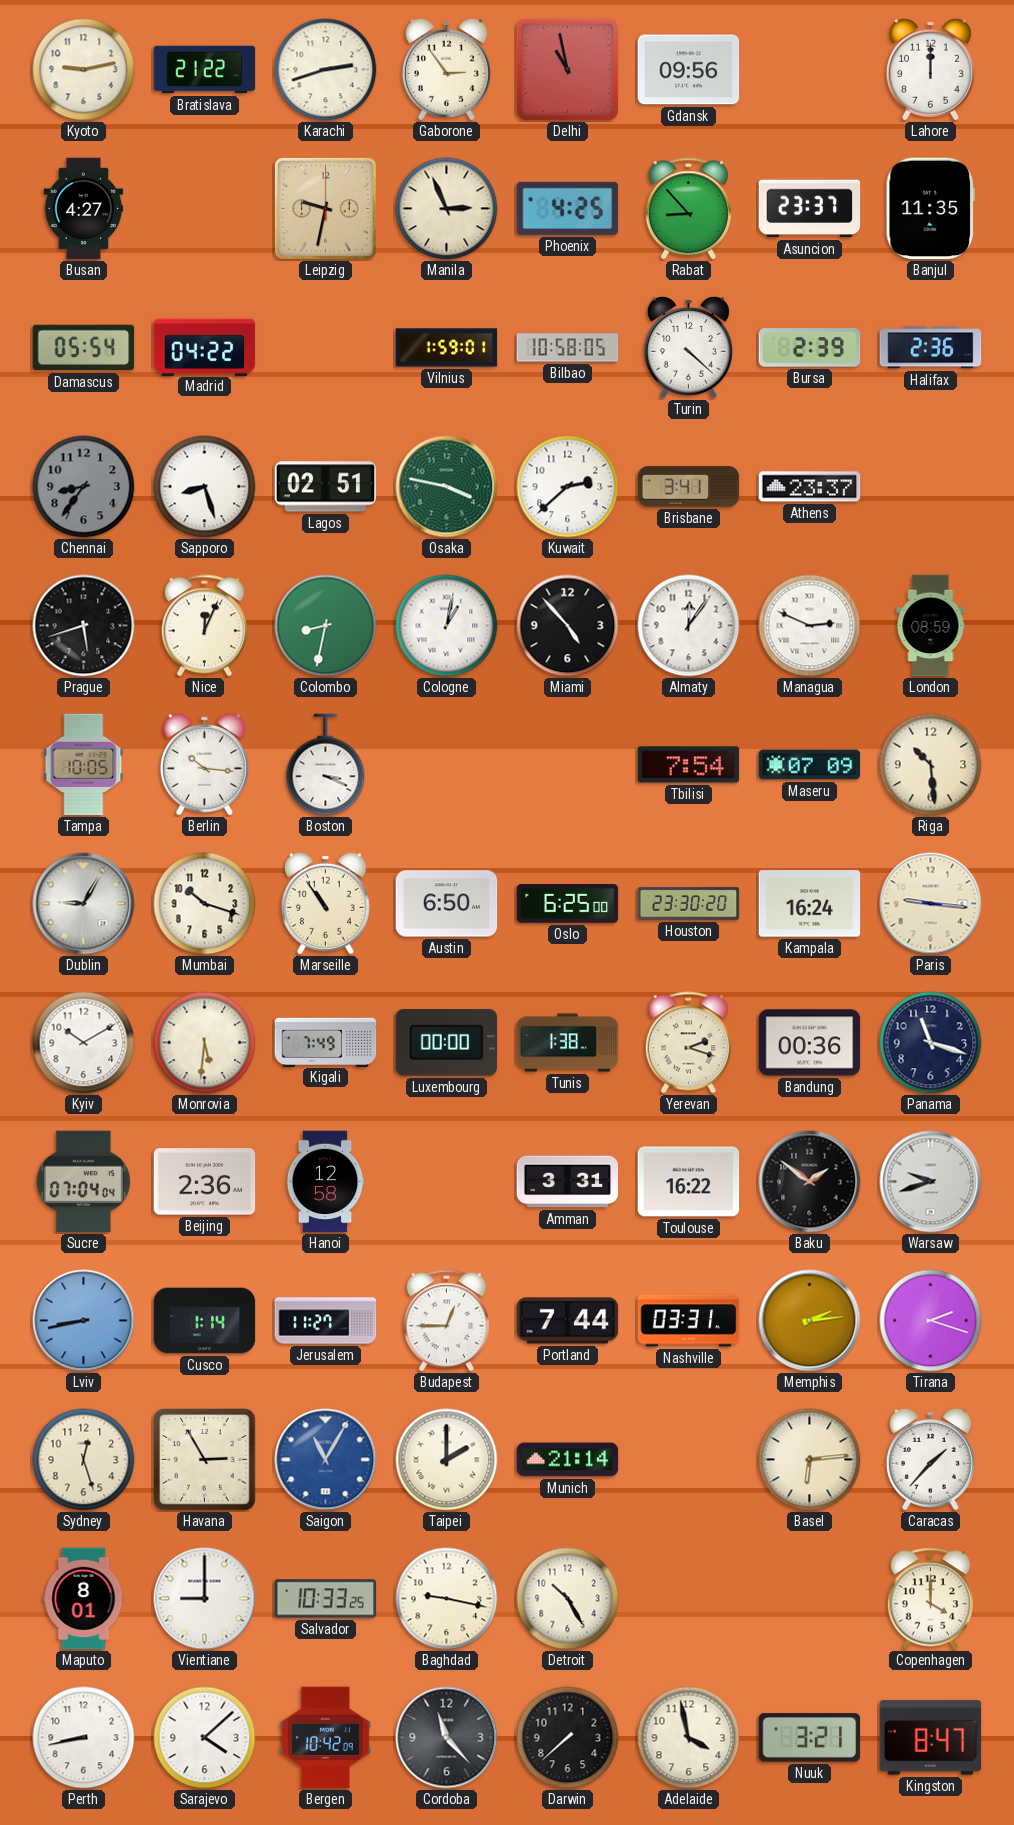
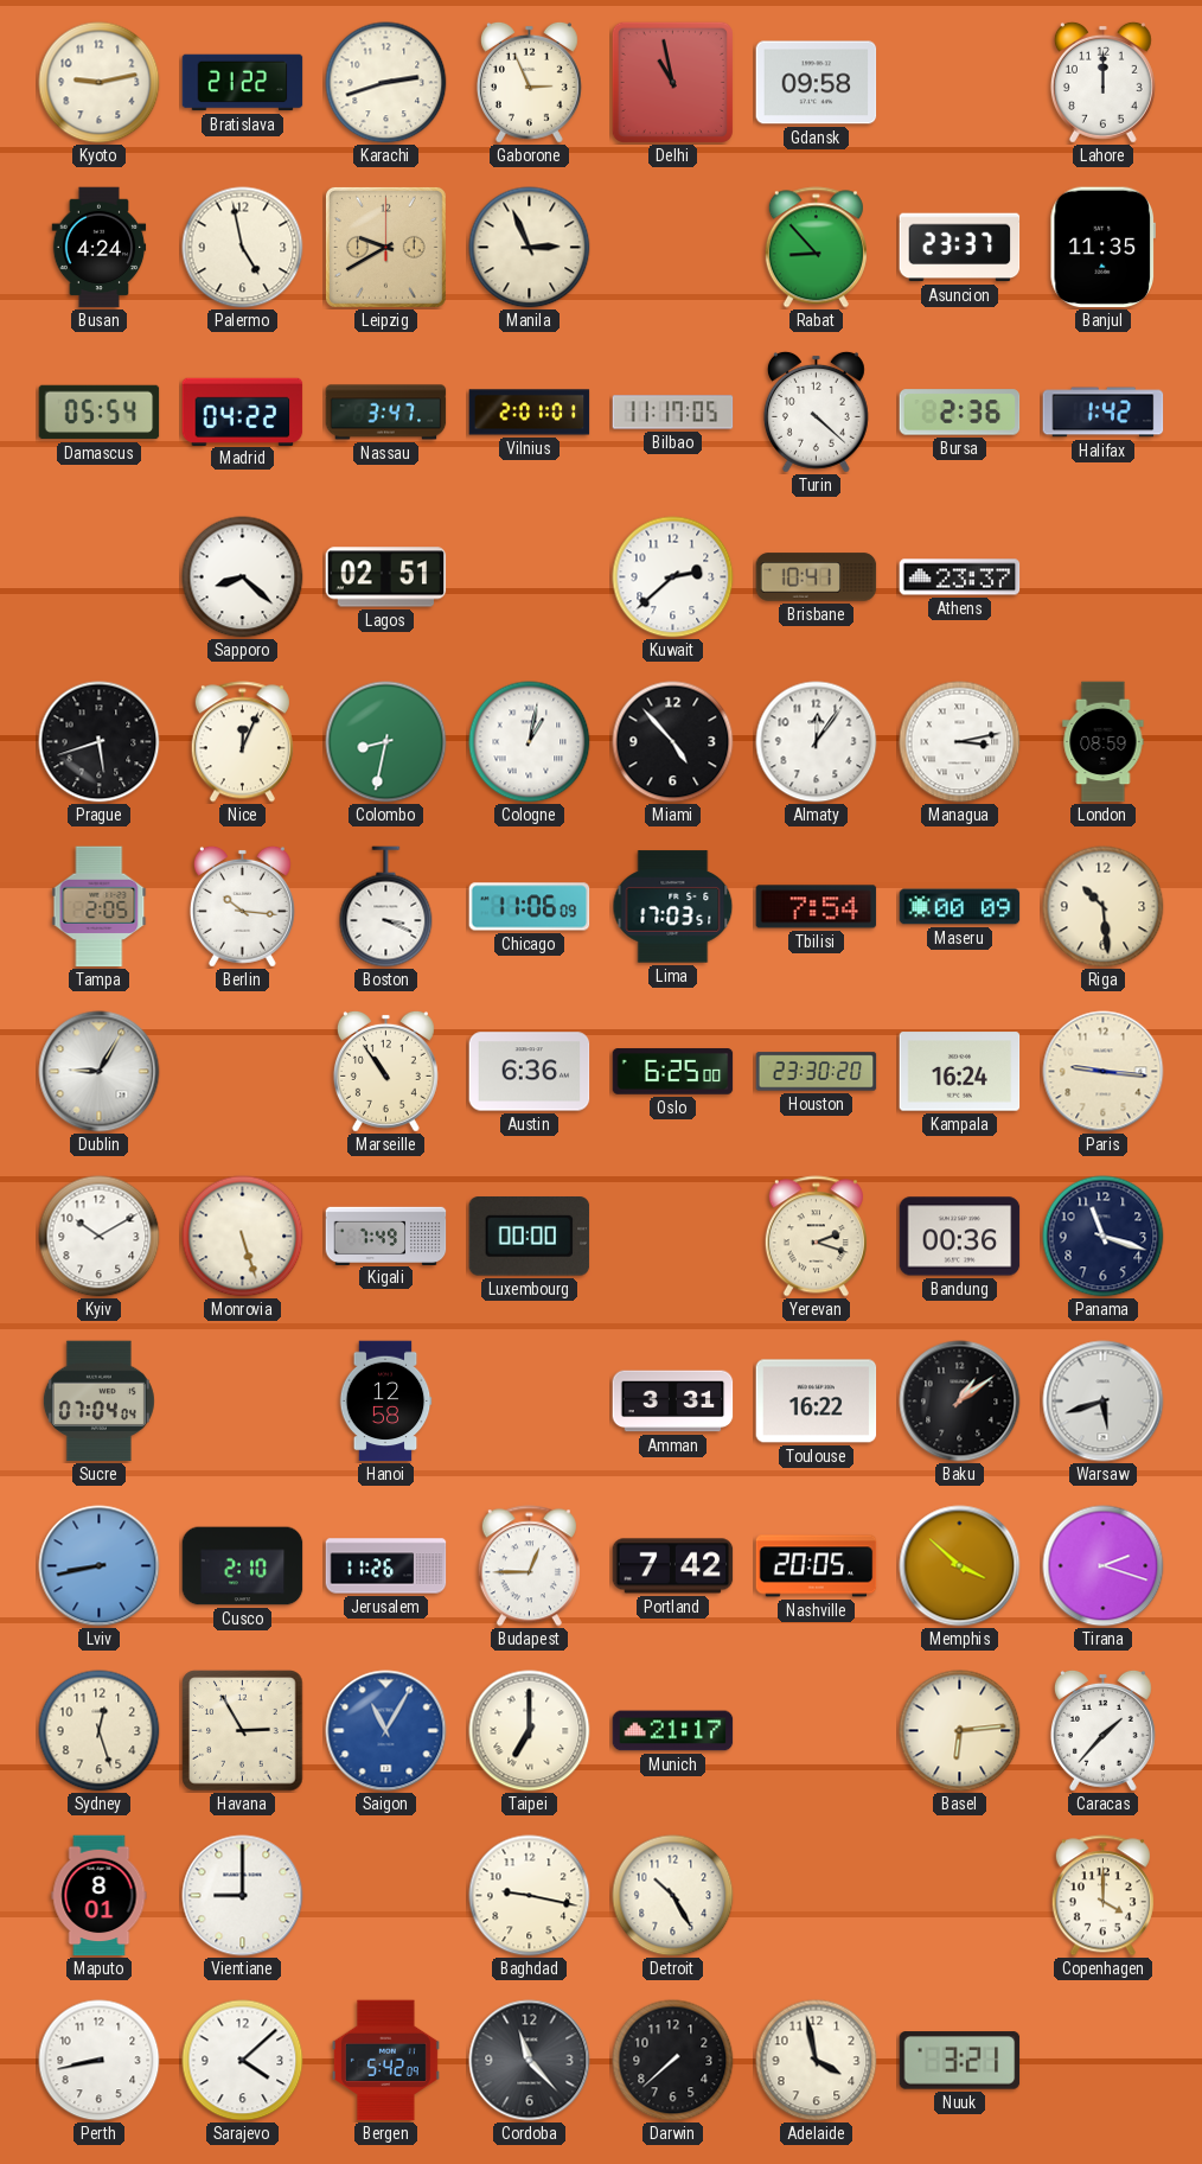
Gaborone: 2:54 -> 2:56 (529, 82)
Gdansk: 09:56 -> 09:58 (817, 83)
Busan: 4:27 -> 4:24 (100, 248)
Palermo: none -> 4:58 (243, 248)
Leipzig: 9:32 -> 9:40 (385, 247)
Phoenix: 4:25 -> none (568, 208)
Nassau: none -> 3:47 (386, 413)
Vilnius: 1:59 -> 2:01 (530, 413)
Bilbao: 10:58 -> 11:17 (673, 413)
Bursa: 2:39 -> 2:36 (960, 413)
Halifax: 2:36 -> 1:42 (1104, 413)
Chennai: 8:36 -> none (84, 487)
Sapporo: 8:27 -> 8:22 (243, 577)
Osaka: 3:47 -> none (447, 487)
Brisbane: 3:41 -> 10:41 (817, 577)
Managua: 2:49 -> 3:13 (960, 742)
Tampa: 10:05 -> 2:05 (100, 907)
Chicago: none -> 11:06 (530, 907)
Lima: none -> 17:03 (673, 907)
Maseru: 07:09 -> 00:09 (960, 907)
Mumbai: 10:18 -> none (205, 904)
Austin: 6:50 -> 6:36 (530, 1072)
Monrovia: 5:31 -> 5:27 (243, 1237)
Tunis: 1:38 -> none (568, 1043)
Beijing: 2:36 -> none (205, 1182)
Baku: 1:51 -> 1:09 (960, 1402)
Warsaw: 9:42 -> 5:42 (1104, 1402)
Cusco: 1:14 -> 2:10 (243, 1566)
Jerusalem: 11:27 -> 11:26 (386, 1566)
Portland: 7:44 -> 7:42 (673, 1566)
Nashville: 03:31 -> 20:05 (817, 1566)
Memphis: 2:14 -> 3:52 (960, 1566)
Taipei: 2:00 -> 7:00 (530, 1731)
Munich: 21:14 -> 21:17 (673, 1731)
Salvador: 10:33 -> none (326, 1599)
Bergen: 10:42 -> 5:42 (385, 2061)
Kingston: 8:47 -> none (931, 1738)
